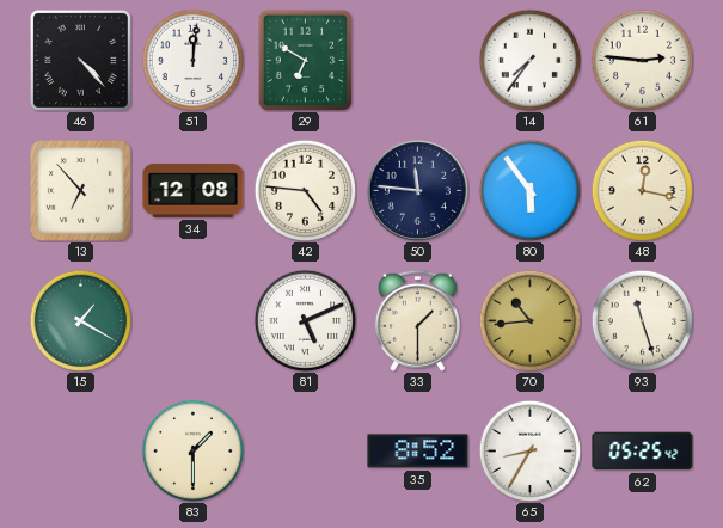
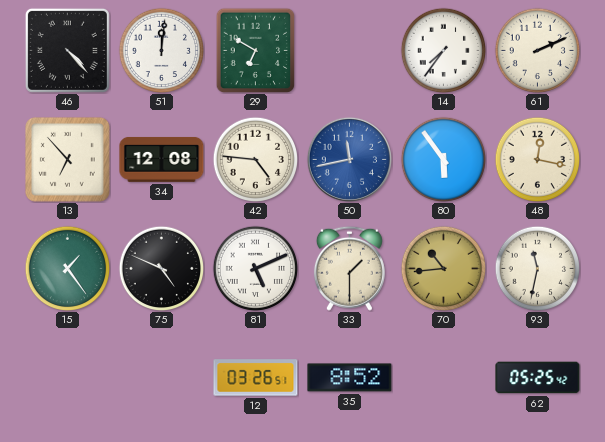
61: 2:46 -> 2:11 (537, 50)
50: 11:46 -> 11:43 (349, 159)
50 dial: navy -> blue (349, 159)
15: 1:20 -> 1:24 (67, 268)
75: none -> 4:49 (161, 268)
93: 11:27 -> 11:32 (537, 268)
83: 1:30 -> none (192, 450)
12: none -> 03:26 (256, 378)
65: 8:35 -> none (529, 450)
